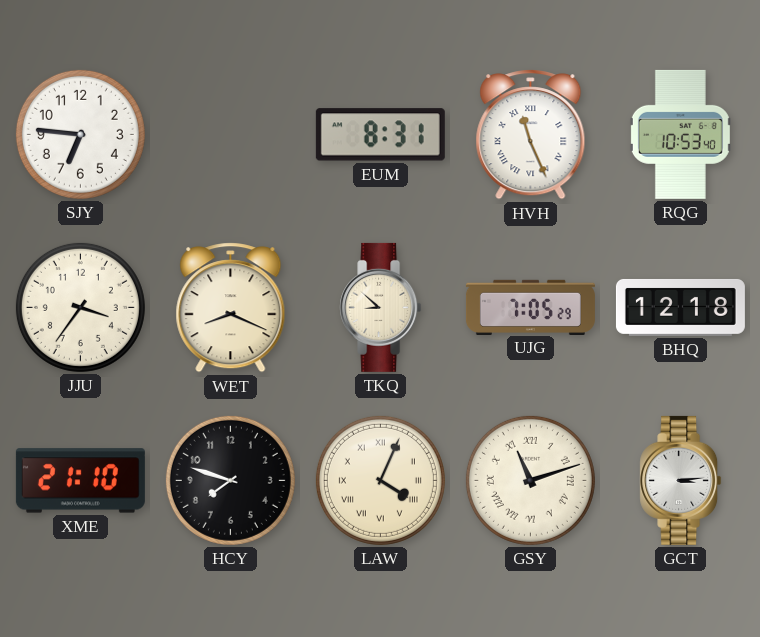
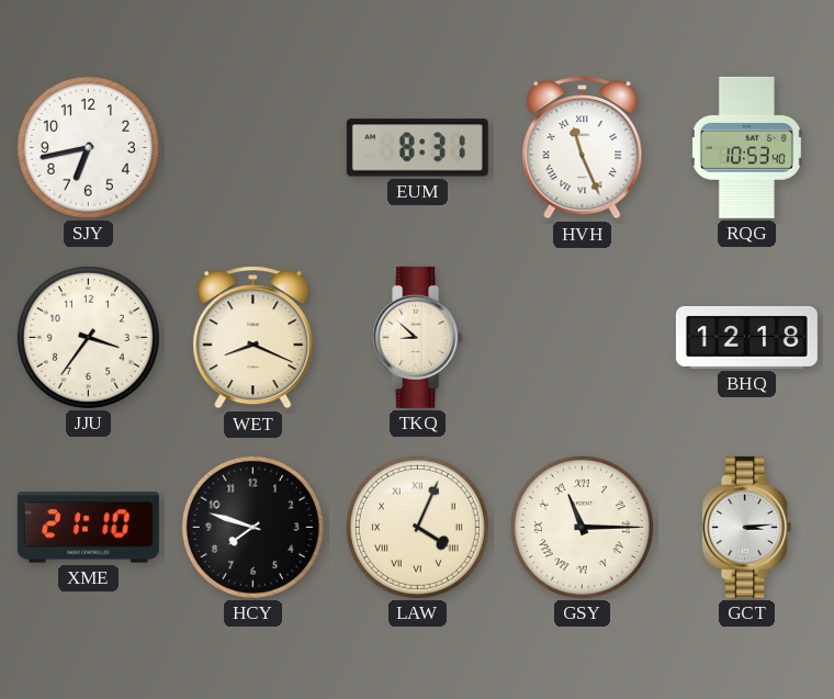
SJY: 6:46 -> 6:43 (88, 147)
UJG: 7:05 -> none (530, 307)
GSY: 11:12 -> 11:15 (582, 527)
